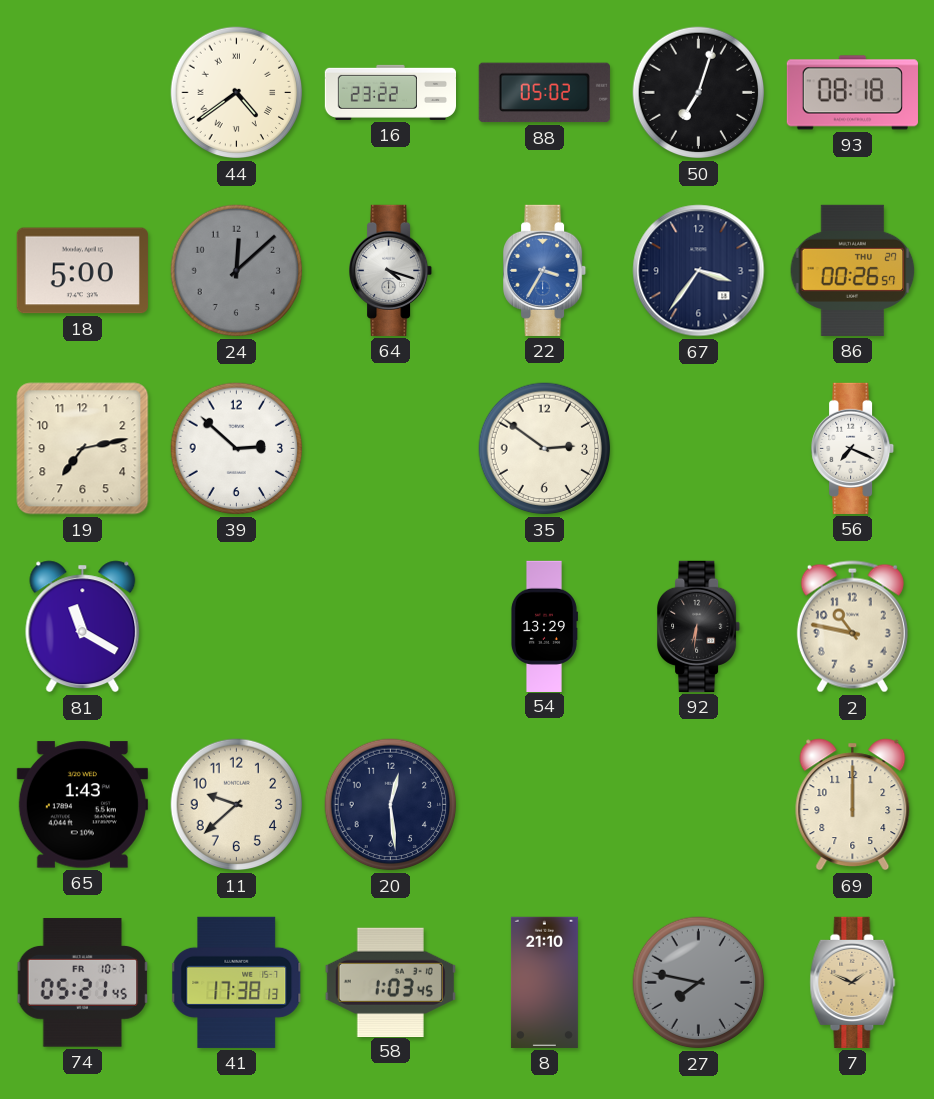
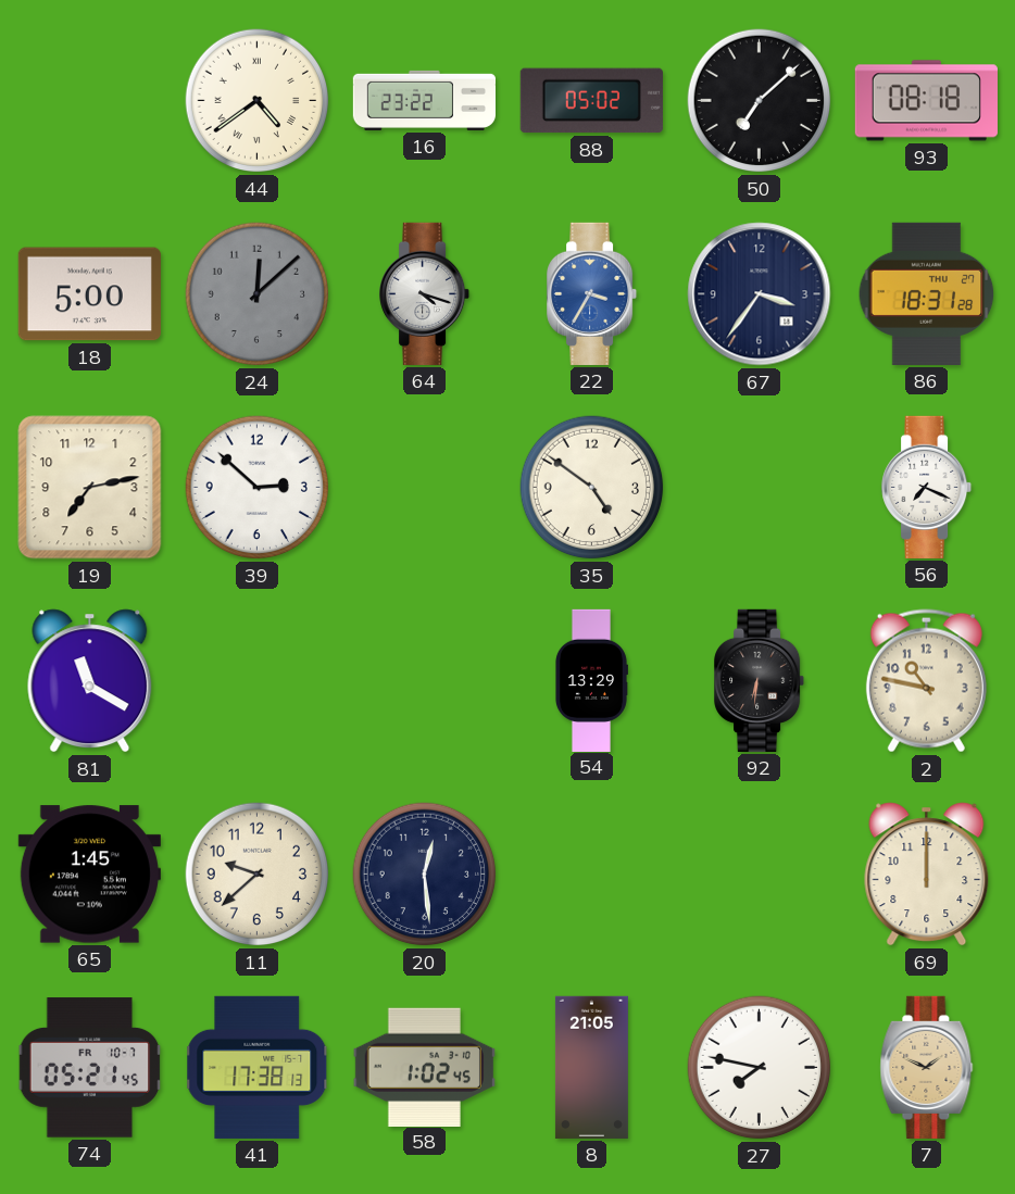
50: 7:03 -> 7:08 (760, 101)
86: 00:26 -> 18:31 (927, 293)
35: 2:51 -> 4:51 (592, 488)
65: 1:43 -> 1:45 (89, 875)
58: 1:03 -> 1:02 (424, 1067)
8: 21:10 -> 21:05 (591, 1067)
27 dial: grey -> white (760, 1068)
